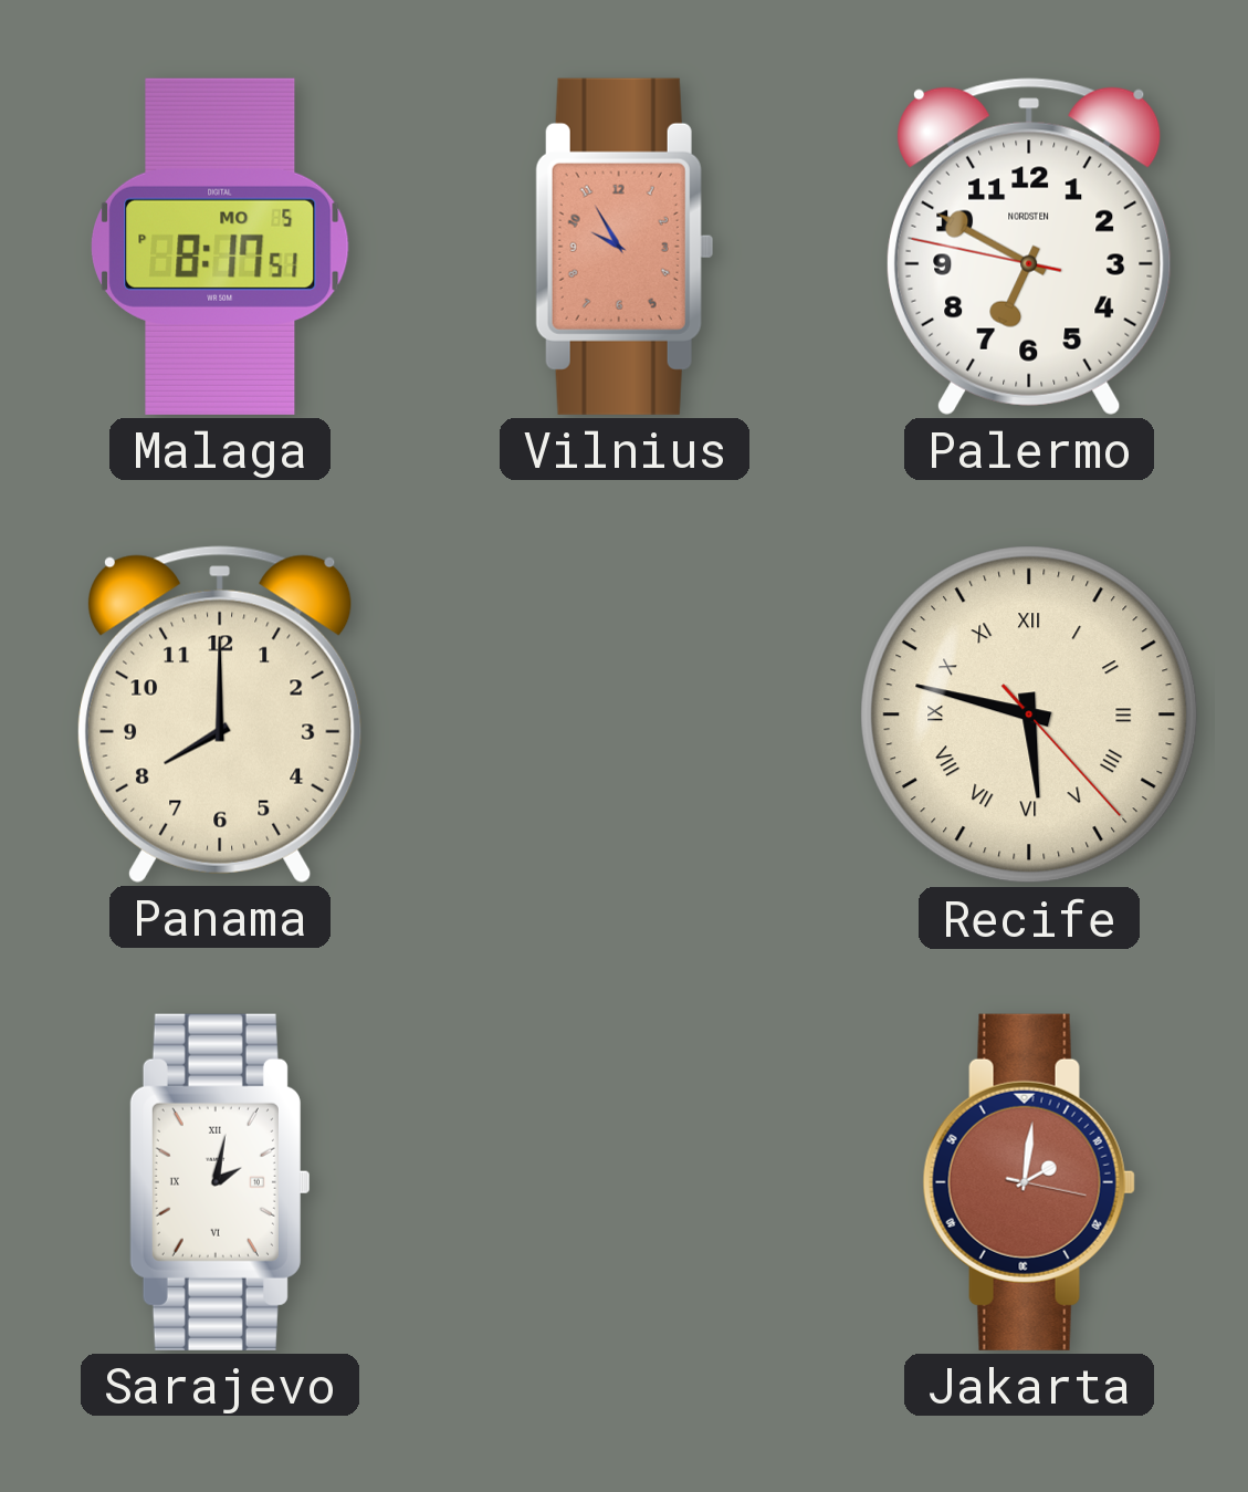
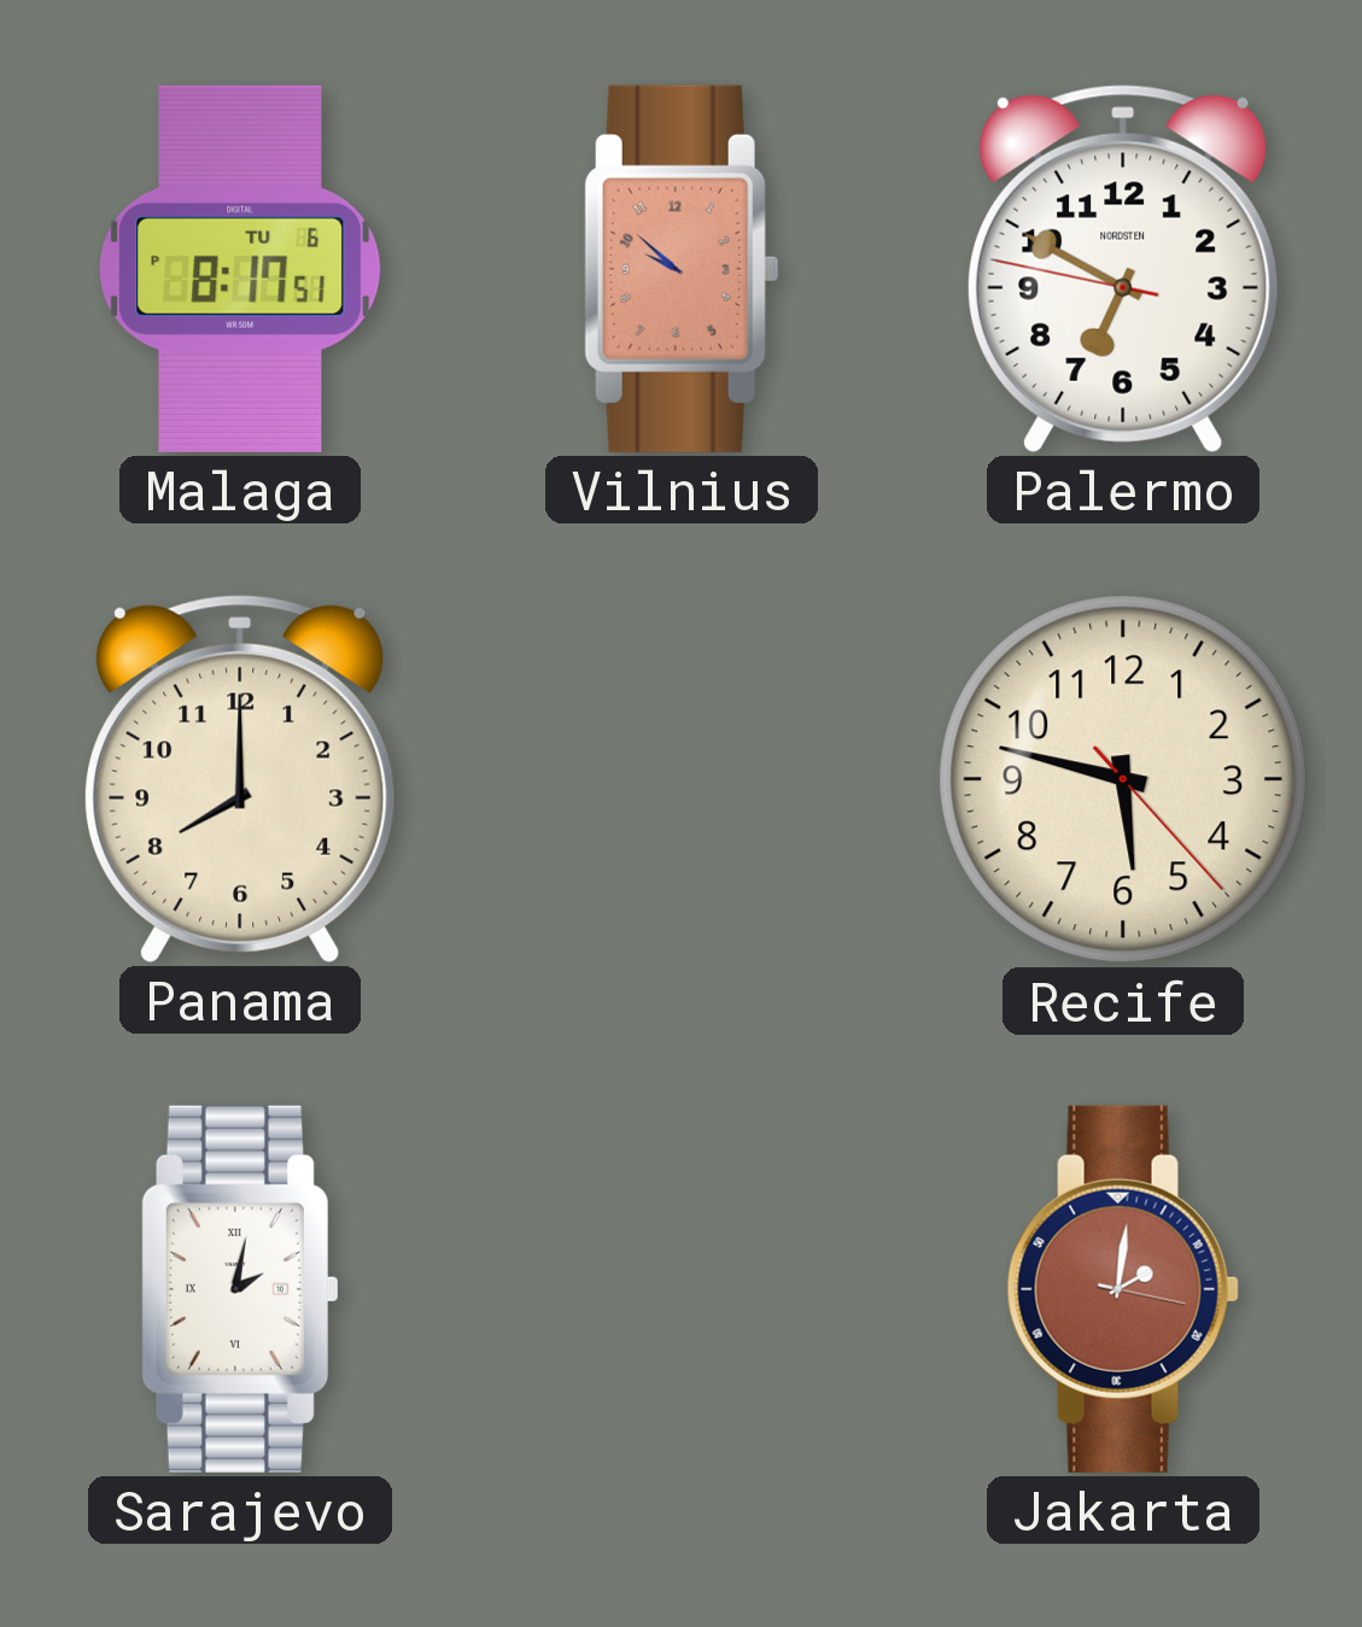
Malaga date: MO 5 -> TU 6 (240, 269)
Vilnius: 9:55 -> 9:52 (682, 269)
Recife numerals: Roman -> Arabic (1123, 779)
